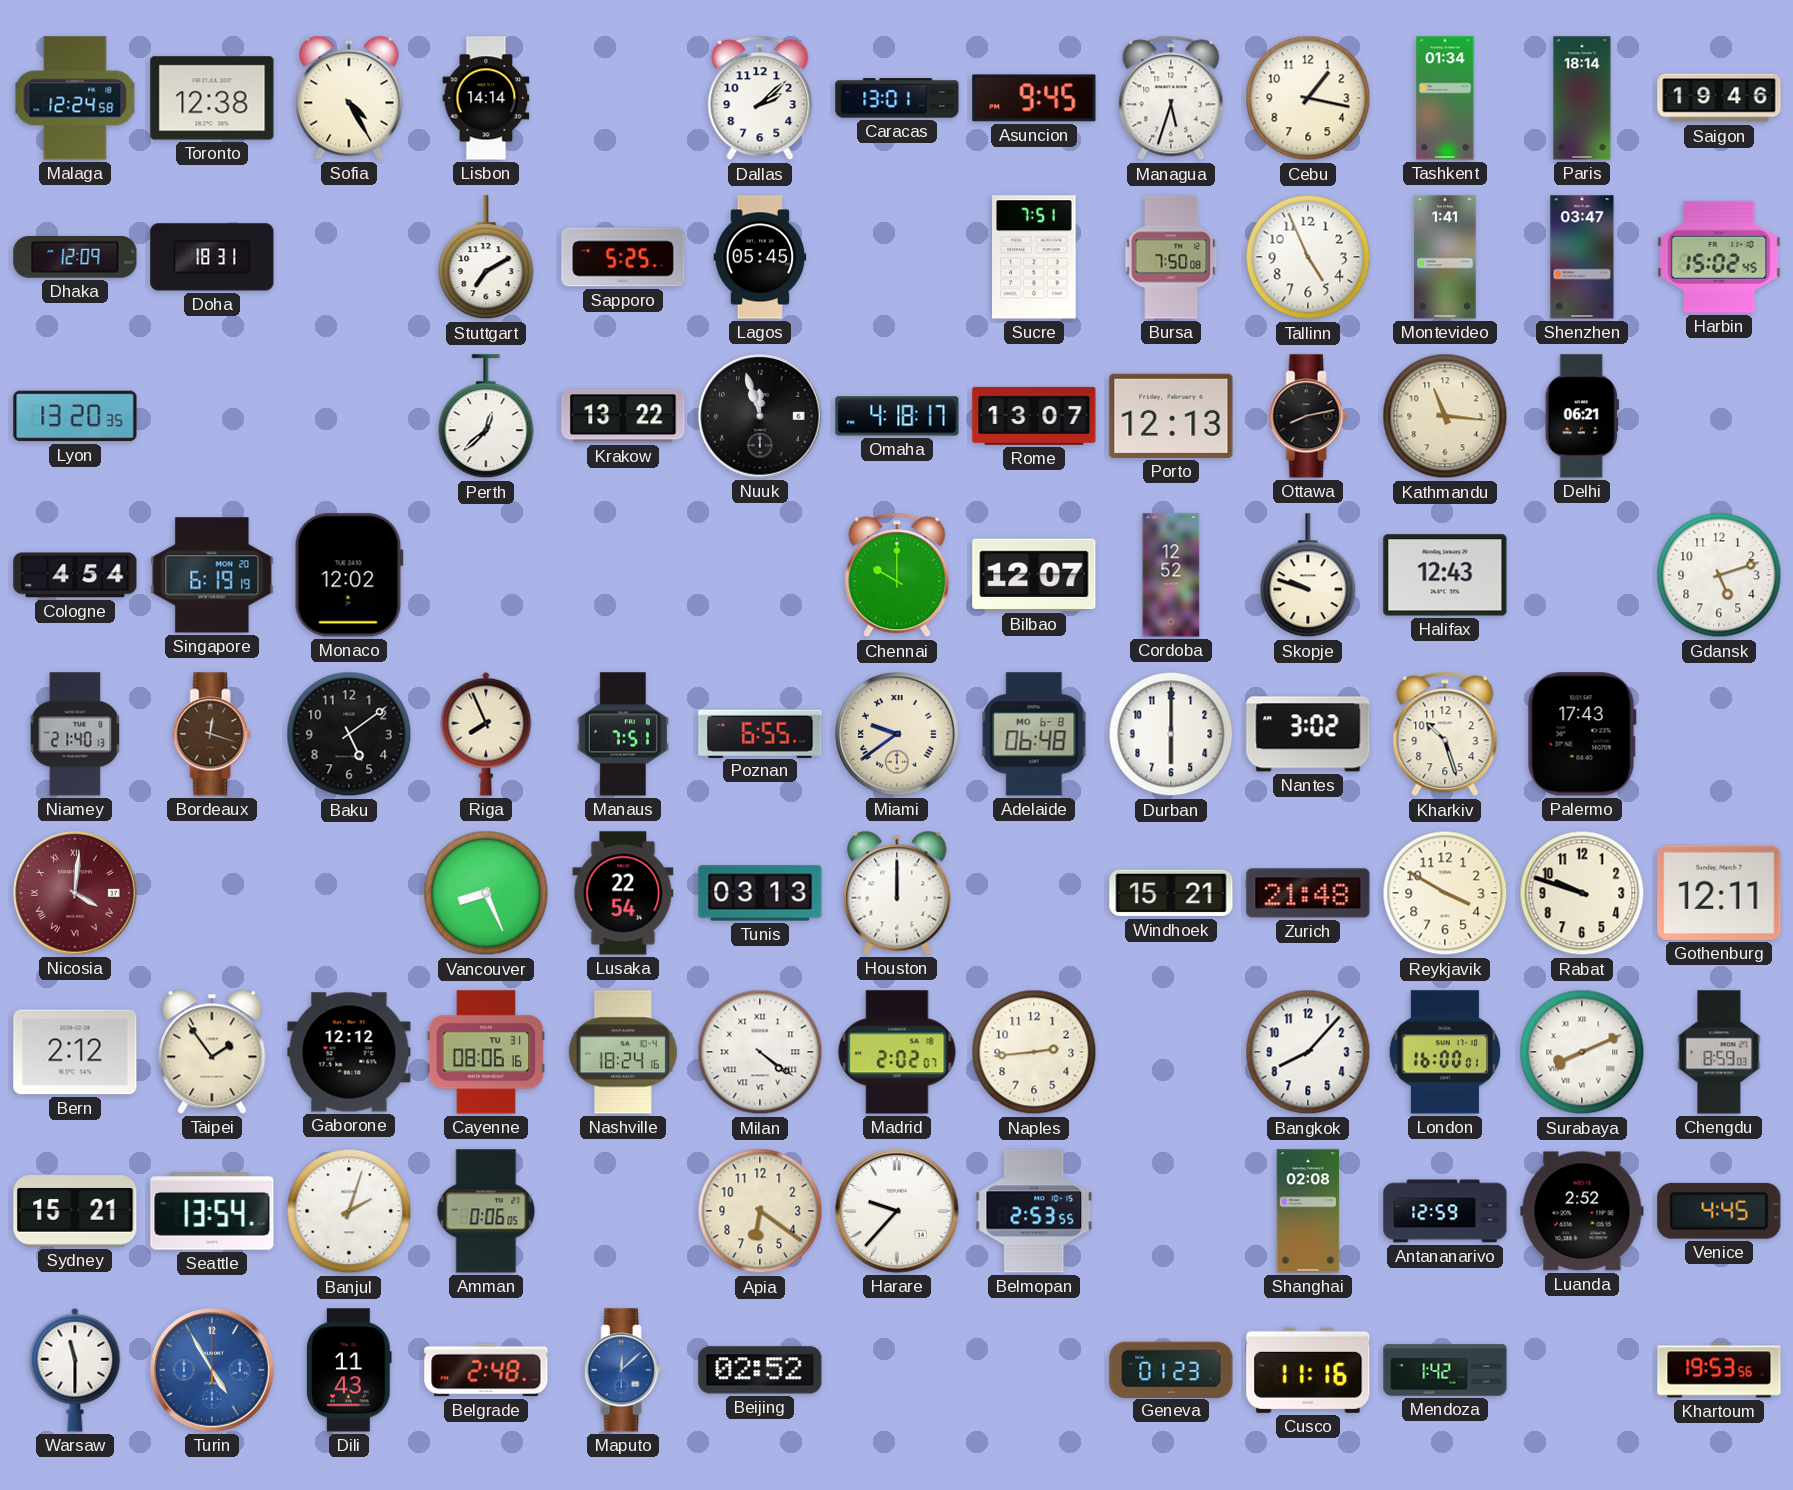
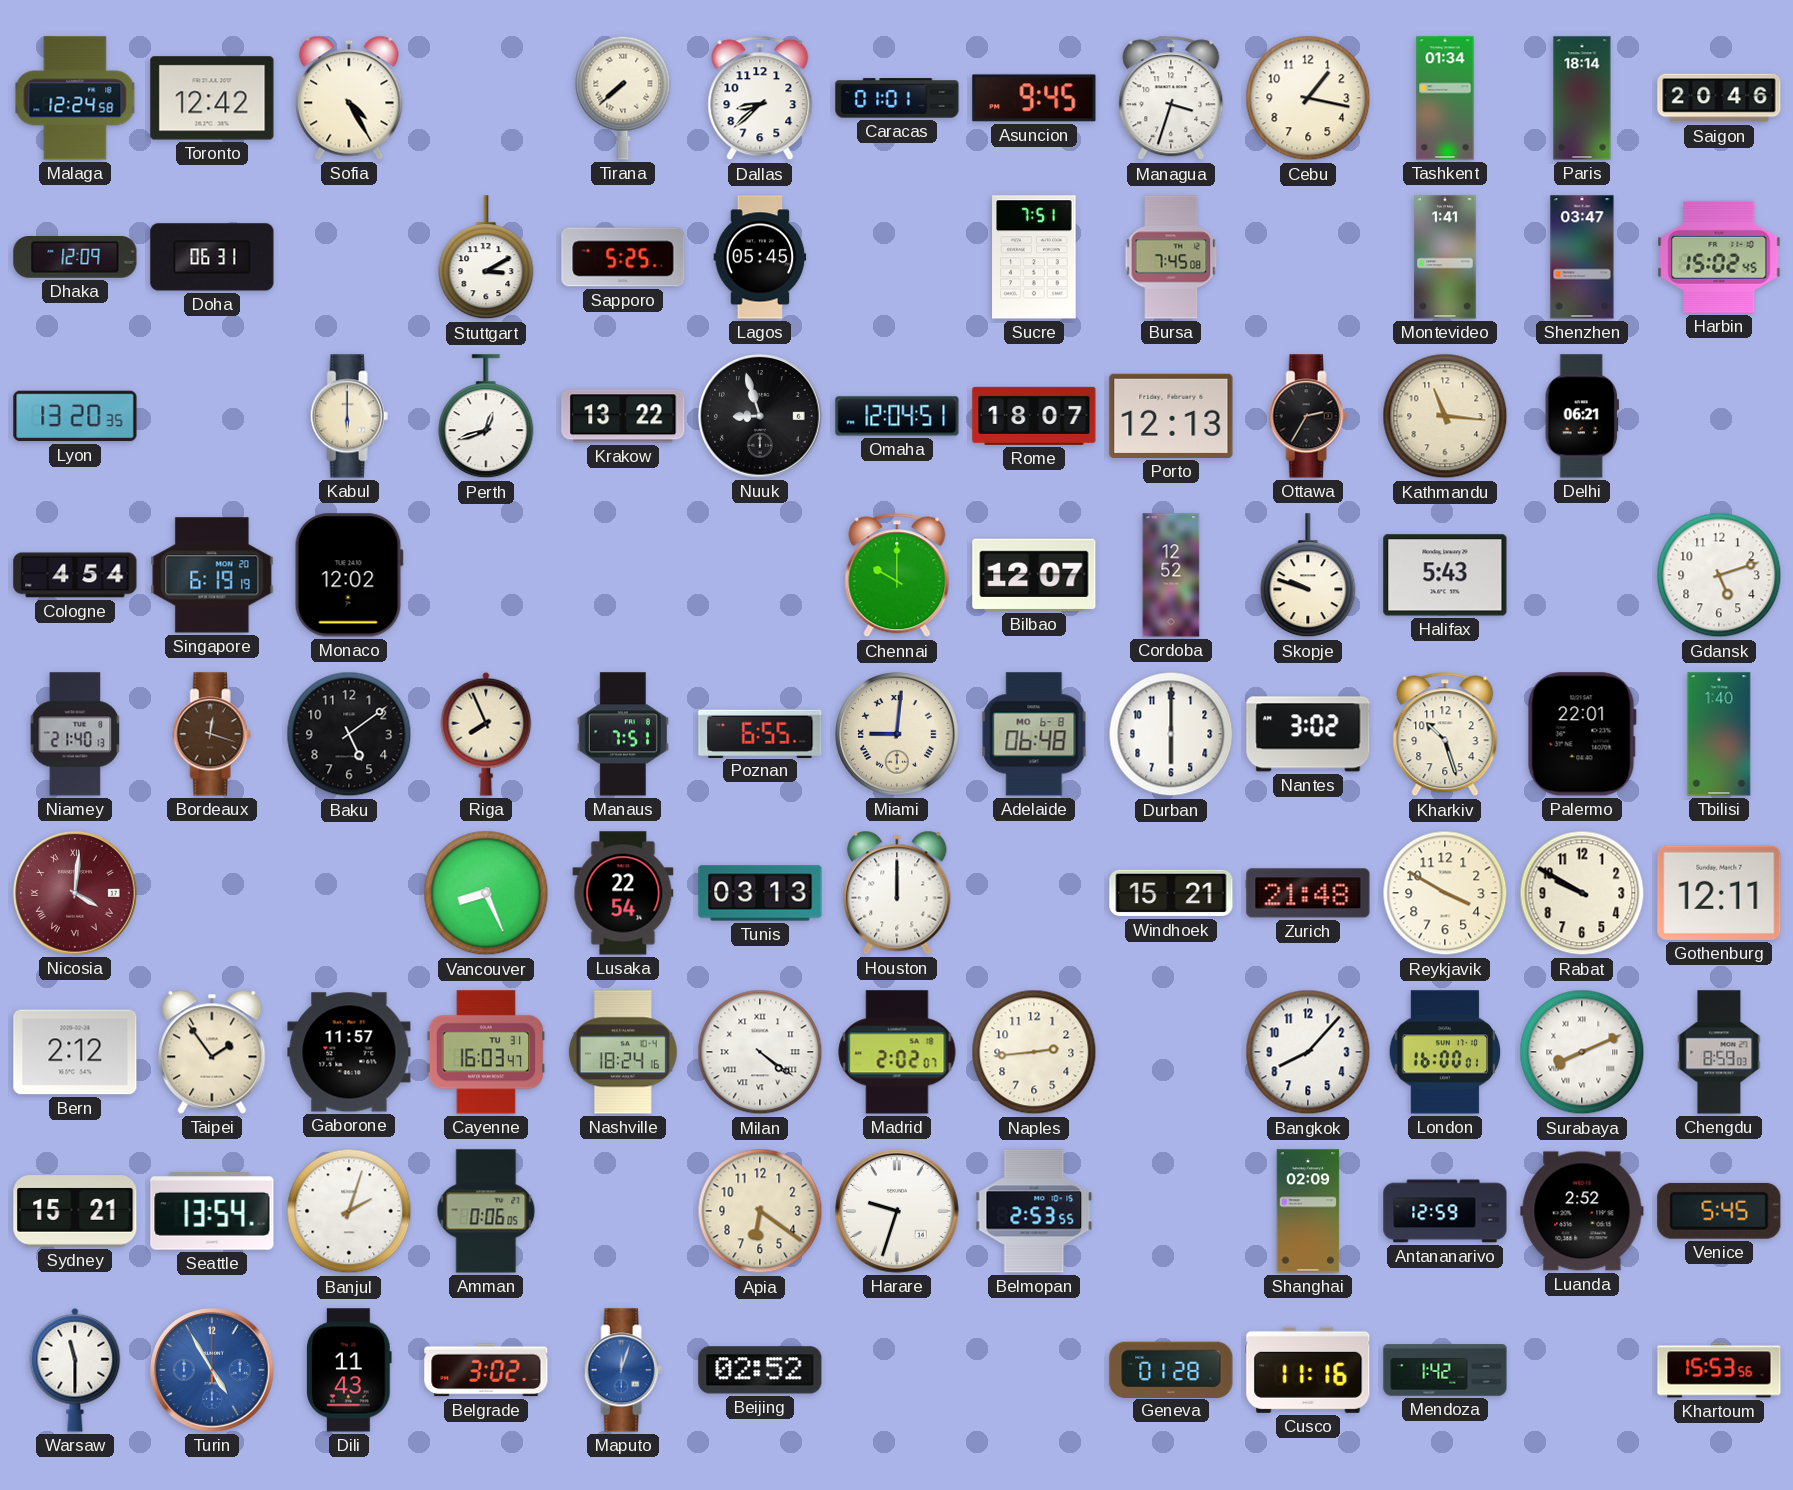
Toronto: 12:38 -> 12:42 (212, 98)
Lisbon: 14:14 -> none (486, 98)
Tirana: none -> 7:38 (623, 98)
Dallas: 2:08 -> 8:38 (760, 98)
Caracas: 13:01 -> 01:01 (897, 98)
Managua: 5:33 -> 3:33 (1171, 98)
Saigon: 19:46 -> 20:46 (1719, 98)
Doha: 18:31 -> 06:31 (212, 257)
Stuttgart: 7:10 -> 3:10 (486, 258)
Bursa: 7:50 -> 7:45 (1171, 257)
Tallinn: 4:56 -> none (1308, 257)
Kabul: none -> 6:00 (349, 416)
Perth: 12:38 -> 12:42 (486, 417)
Nuuk: 11:57 -> 8:57 (760, 416)
Omaha: 4:18 -> 12:04 (897, 416)
Rome: 13:07 -> 18:07 (1034, 416)
Ottawa: 8:13 -> 2:35 (1308, 416)
Halifax: 12:43 -> 5:43 (1445, 575)
Miami: 9:39 -> 9:01 (897, 734)
Palermo: 17:43 -> 22:01 (1582, 734)
Tbilisi: none -> 1:40 (1719, 734)
Rabat: 9:48 -> 9:50 (1582, 893)
Gaborone: 12:12 -> 11:57 (349, 1052)
Cayenne: 08:06 -> 16:03 (486, 1052)
Harare: 9:37 -> 9:33 (897, 1211)
Shanghai: 02:08 -> 02:09 (1308, 1211)
Venice: 4:45 -> 5:45 (1719, 1211)
Belgrade: 2:48 -> 3:02 (486, 1370)
Maputo: 12:08 -> 12:03 (623, 1370)
Geneva: 01:23 -> 01:28 (1171, 1369)
Khartoum: 19:53 -> 15:53 (1719, 1370)
